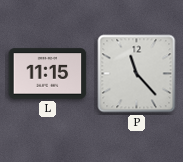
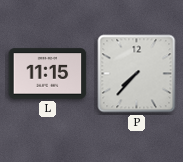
P: 11:23 -> 7:37 (137, 74)
